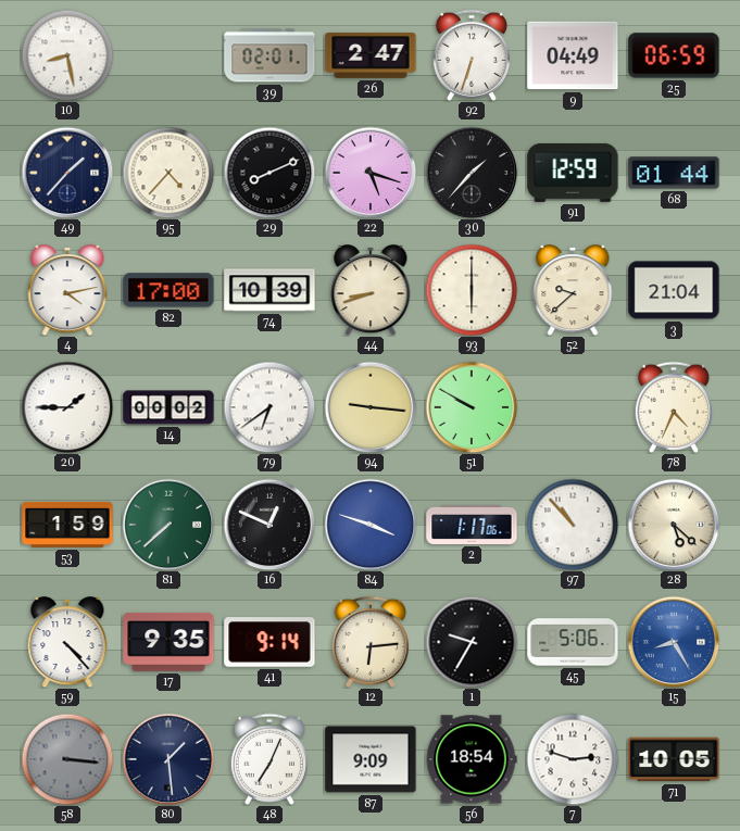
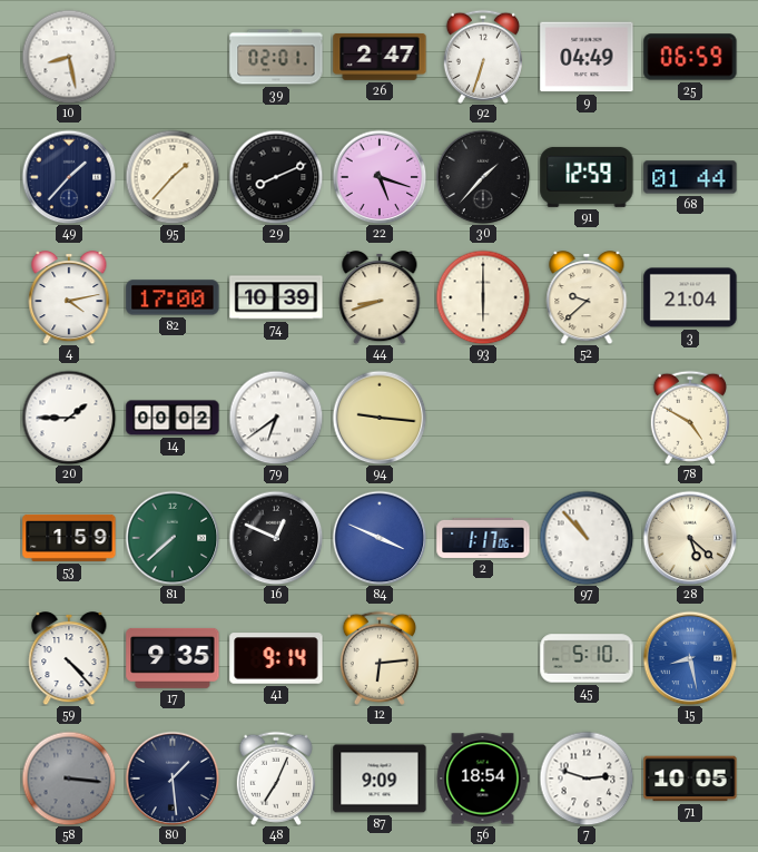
95: 4:37 -> 1:37 (173, 177)
51: 9:50 -> none (472, 407)
78: 4:34 -> 4:50 (690, 418)
84: 3:48 -> 3:49 (380, 538)
1: 9:35 -> none (472, 642)
45: 5:06 -> 5:10 (587, 658)
15: 8:25 -> 8:28 (690, 658)
